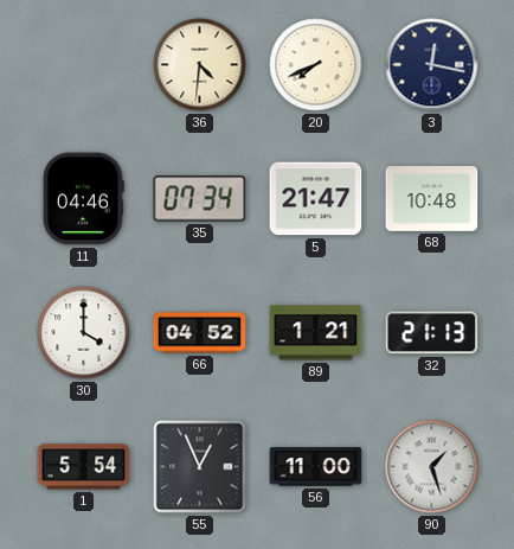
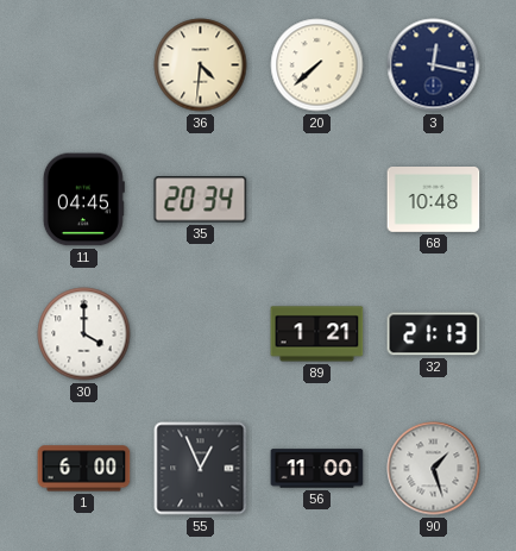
20: 7:41 -> 7:38 (317, 65)
11: 04:46 -> 04:45 (83, 200)
35: 07:34 -> 20:34 (201, 200)
5: 21:47 -> none (316, 199)
66: 04:52 -> none (200, 333)
1: 5:54 -> 6:00 (84, 469)
